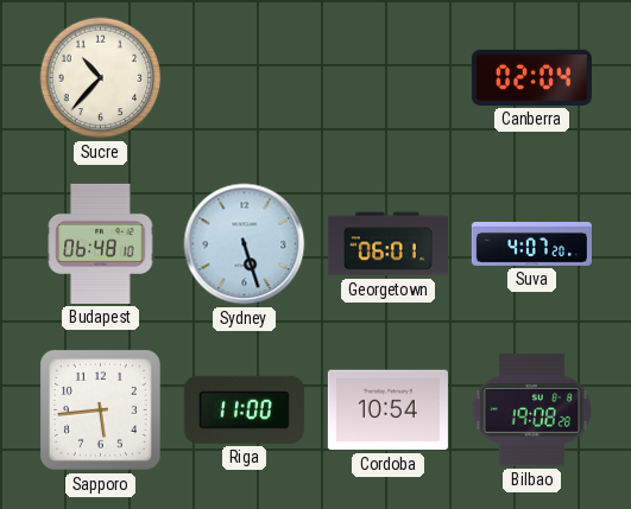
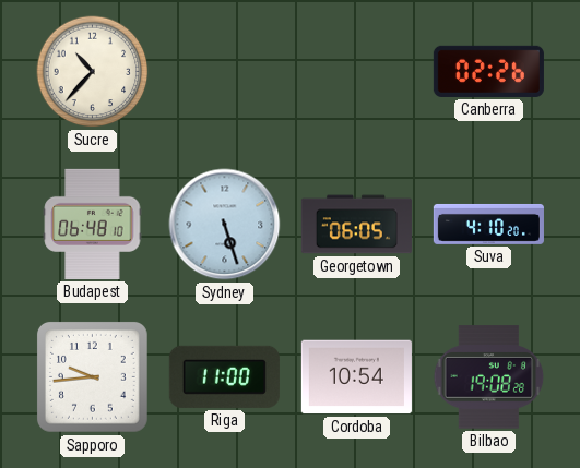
Canberra: 02:04 -> 02:26 (488, 71)
Georgetown: 06:01 -> 06:05 (356, 225)
Suva: 4:07 -> 4:10 (488, 224)
Sapporo: 5:44 -> 9:44 (92, 376)
